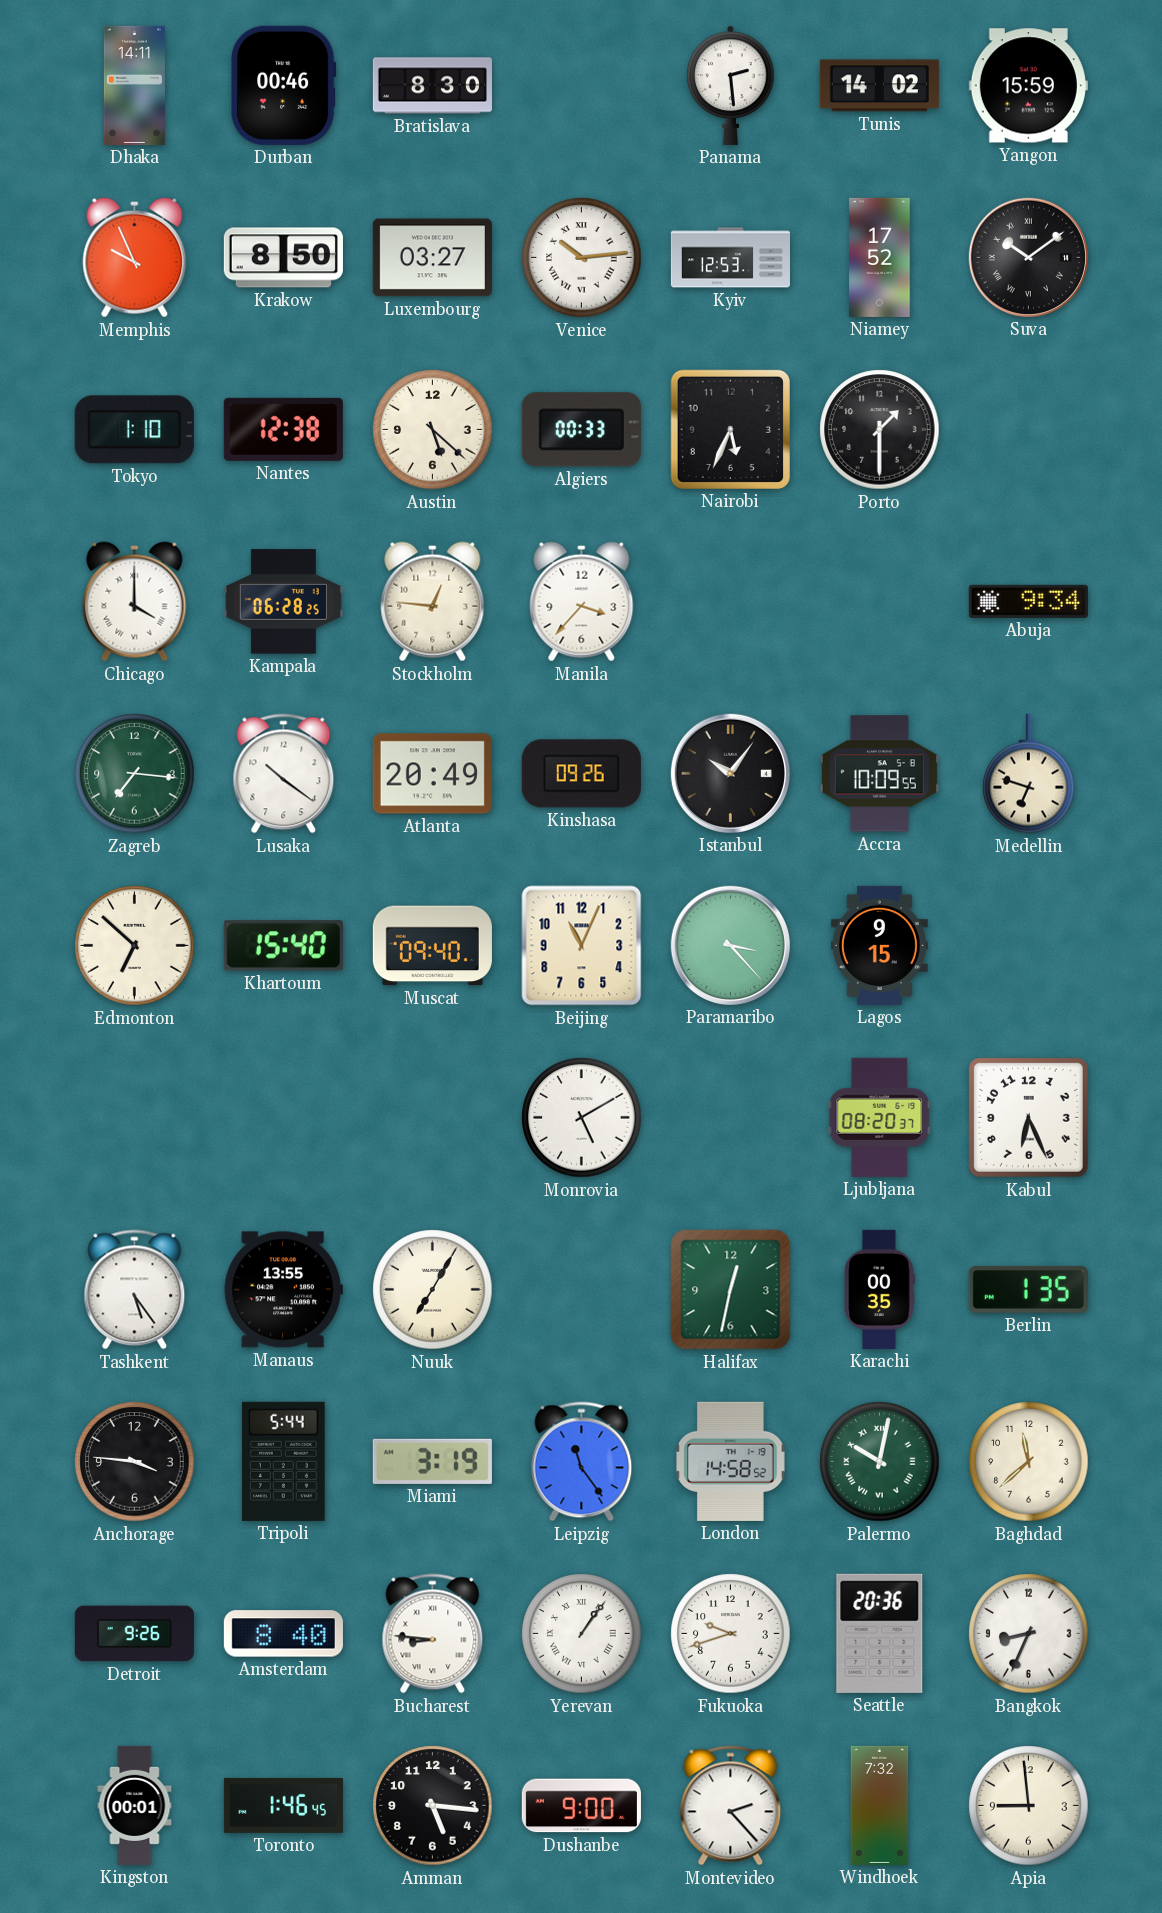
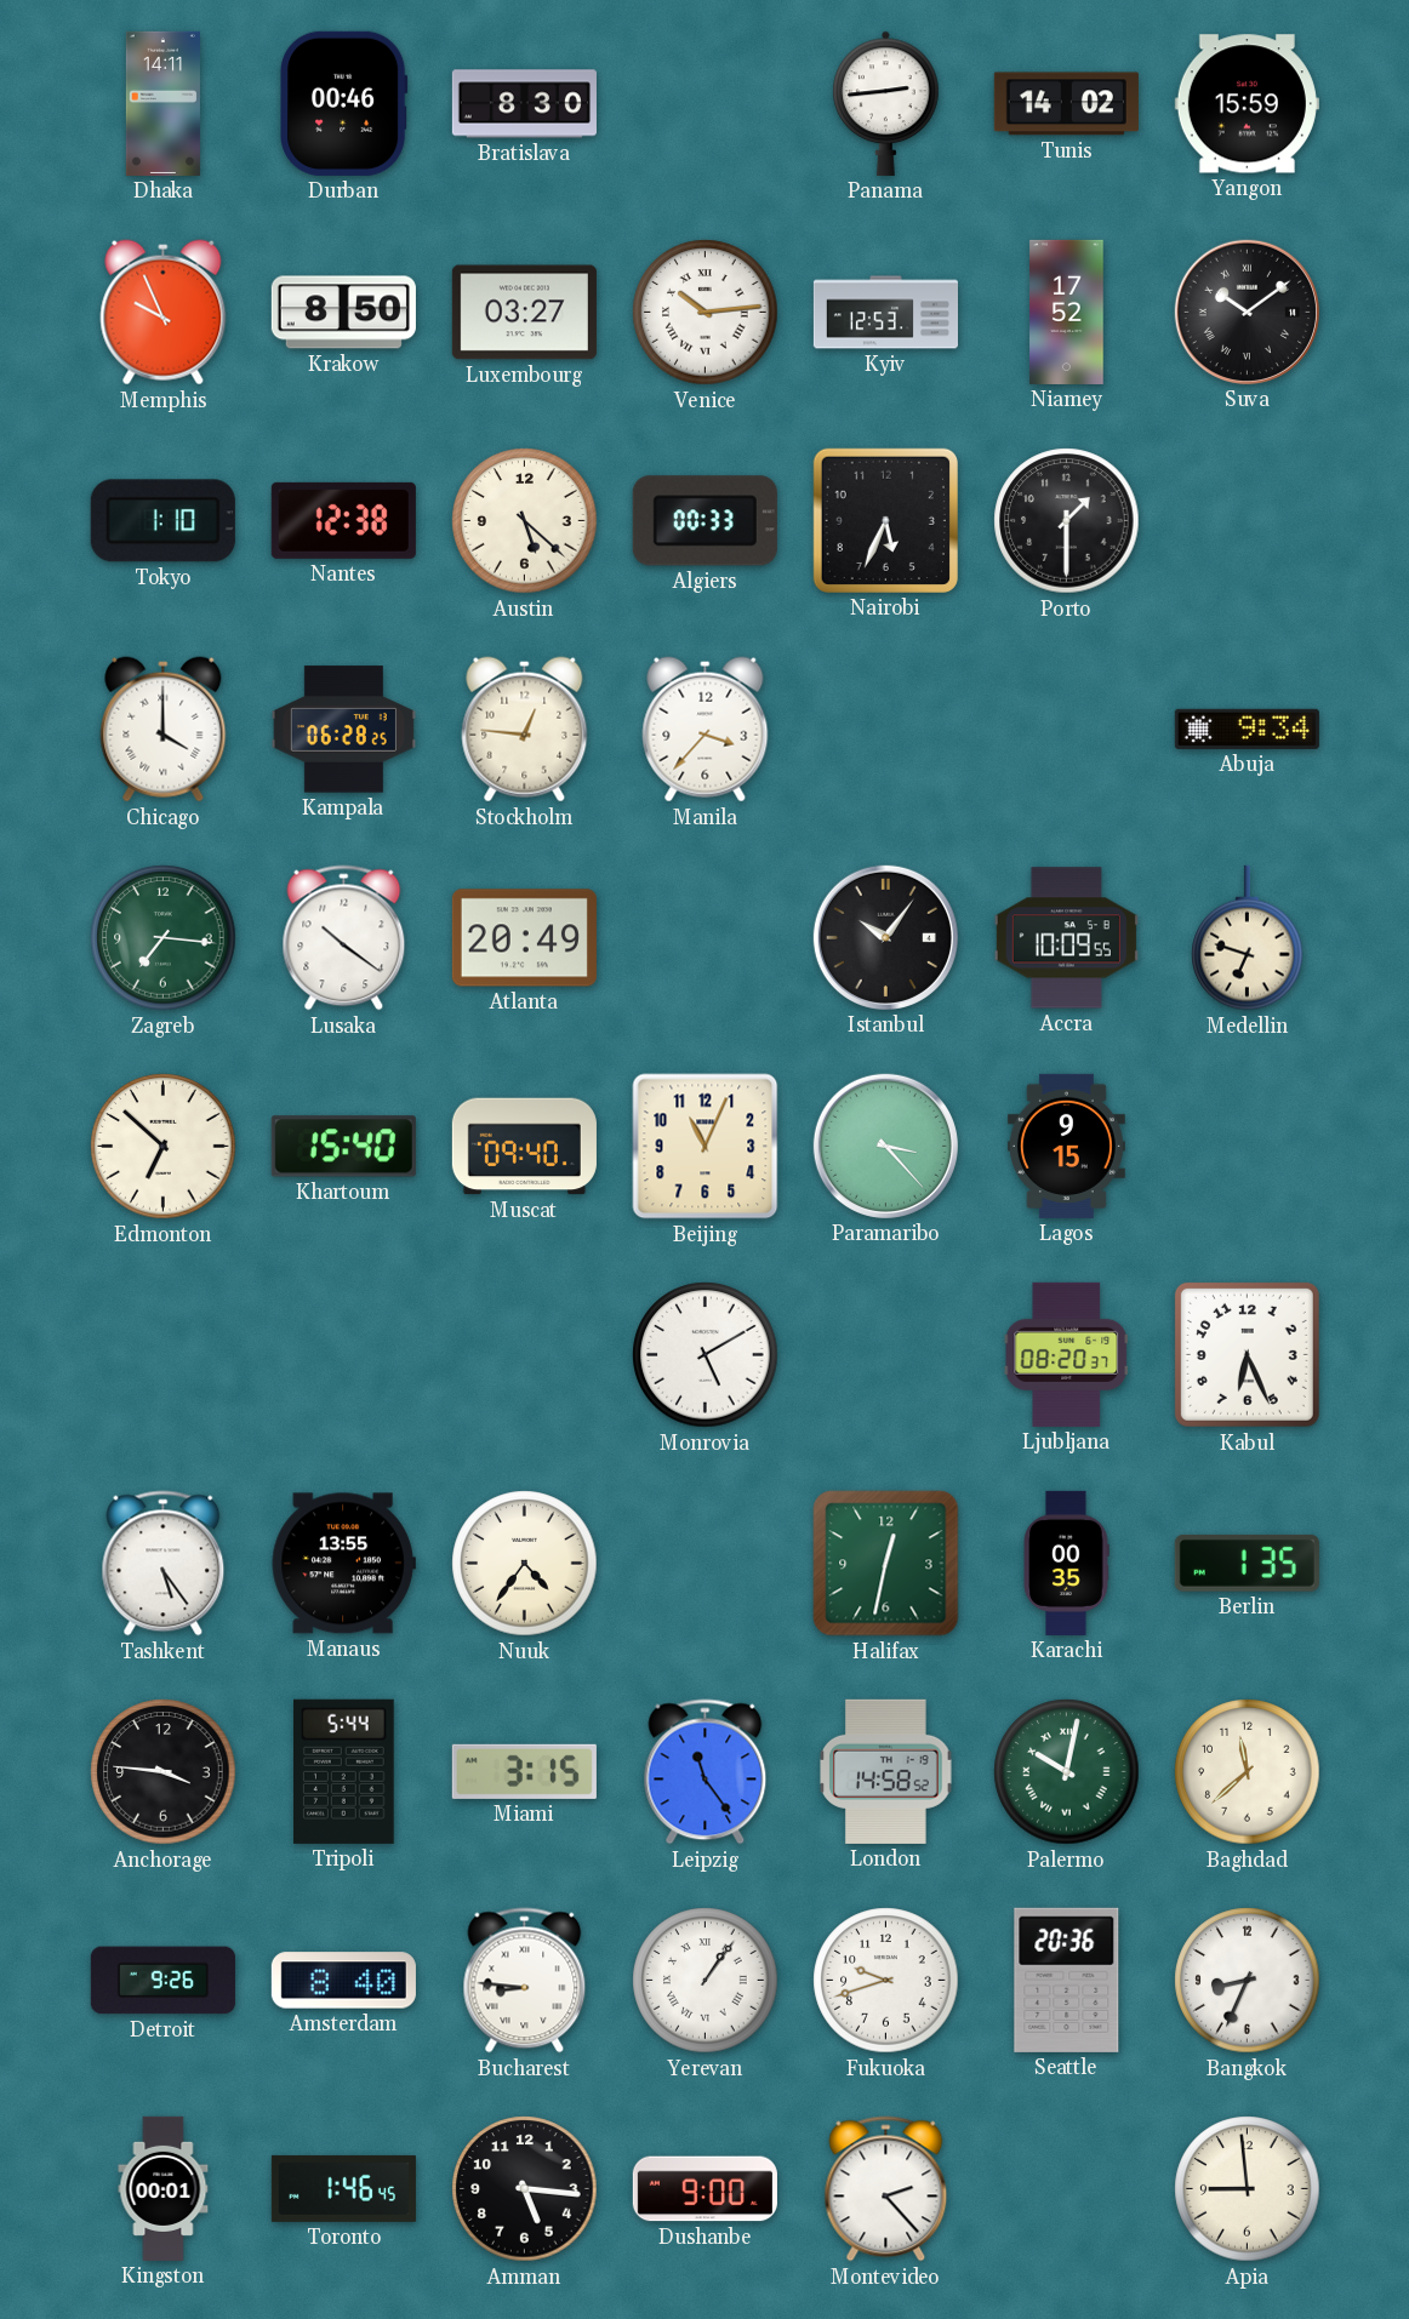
Panama: 2:29 -> 2:44 (886, 103)
Kinshasa: 09:26 -> none (581, 774)
Nuuk: 7:05 -> 4:36 (525, 1564)
Miami: 3:19 -> 3:15 (524, 1771)
Windhoek: 7:32 -> none (880, 1805)
